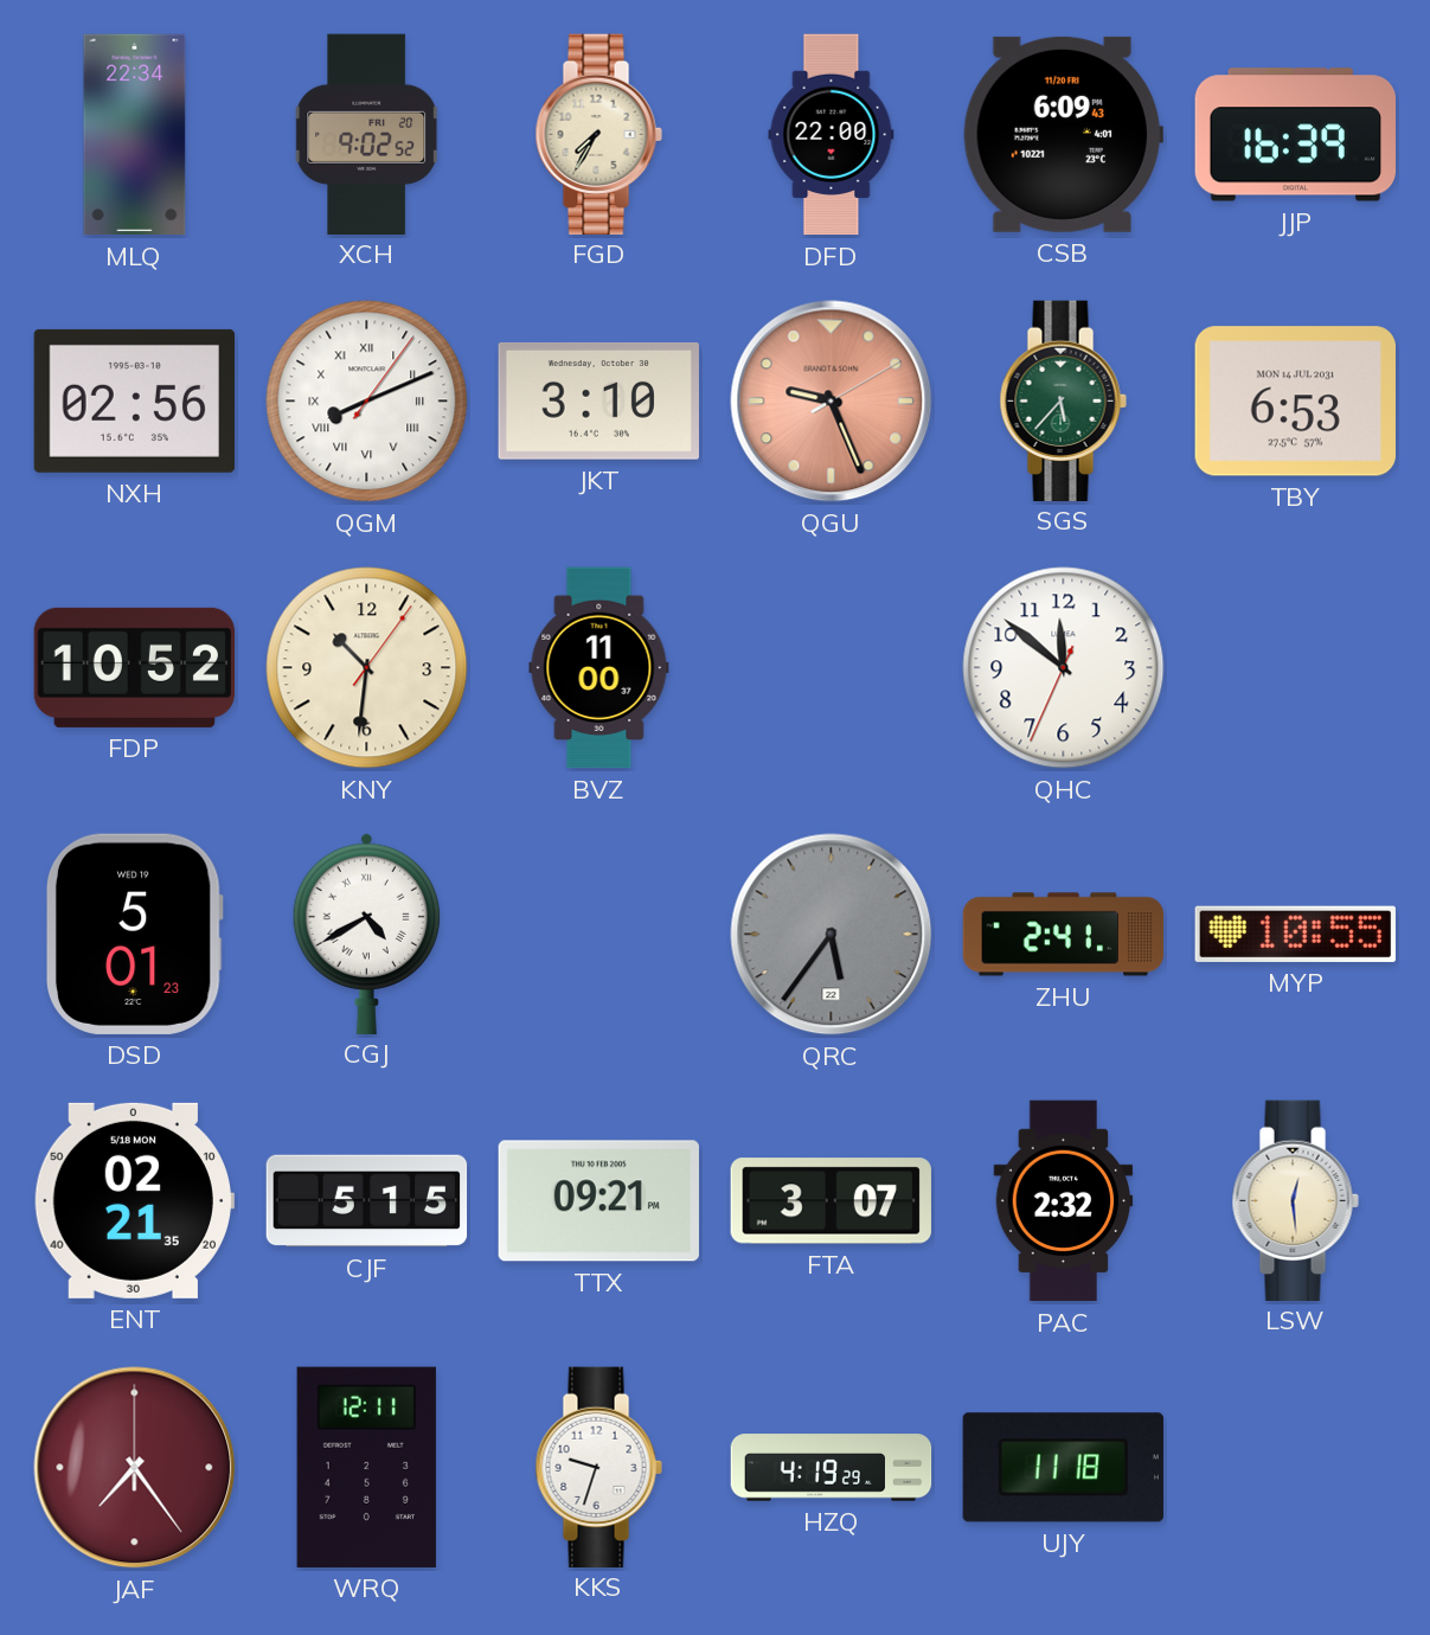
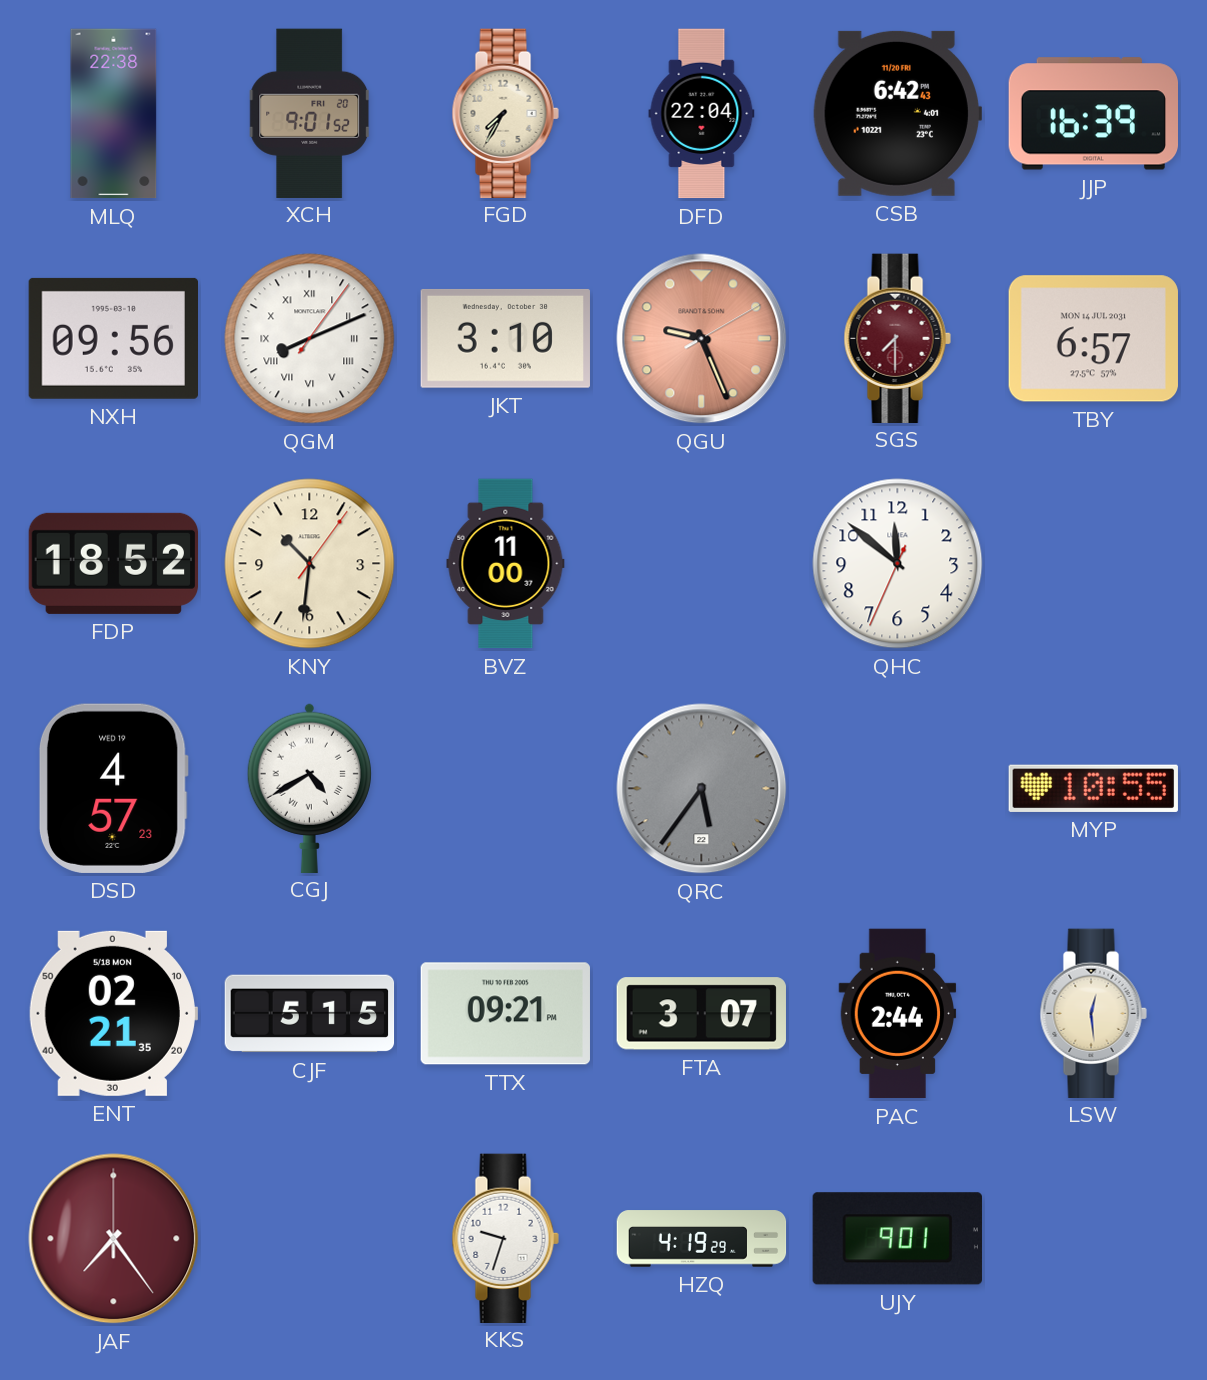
MLQ: 22:34 -> 22:38 (114, 114)
XCH: 9:02 -> 9:01 (310, 113)
DFD: 22:00 -> 22:04 (702, 114)
CSB: 6:09 -> 6:42 (897, 113)
NXH: 02:56 -> 09:56 (113, 338)
SGS: 5:37 -> 7:30 (897, 338)
SGS dial: green -> burgundy (897, 338)
TBY: 6:53 -> 6:57 (1093, 339)
FDP: 10:52 -> 18:52 (114, 563)
DSD: 5:01 -> 4:57 (113, 788)
ZHU: 2:41 -> none (1064, 935)
PAC: 2:32 -> 2:44 (898, 1014)
WRQ: 12:11 -> none (366, 1467)
UJY: 11:18 -> 9:01 (897, 1239)
